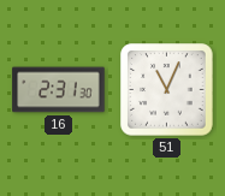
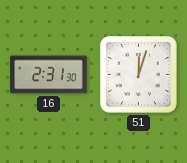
51: 11:04 -> 12:03 (139, 75)
